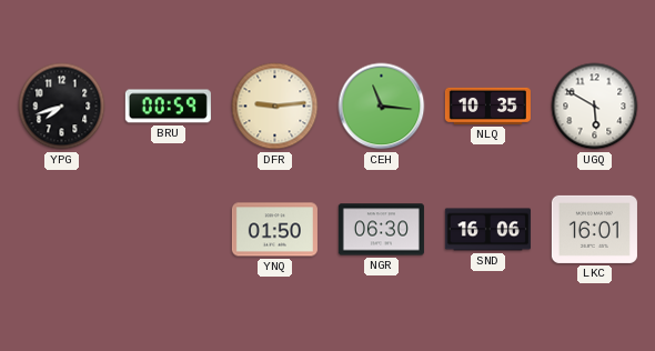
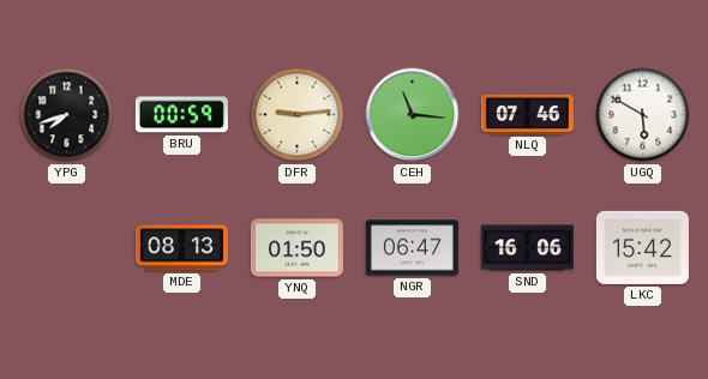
NLQ: 10:35 -> 07:46 (527, 114)
MDE: none -> 08:13 (181, 248)
NGR: 06:30 -> 06:47 (412, 248)
LKC: 16:01 -> 15:42 (642, 247)
